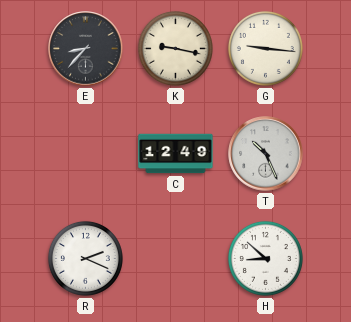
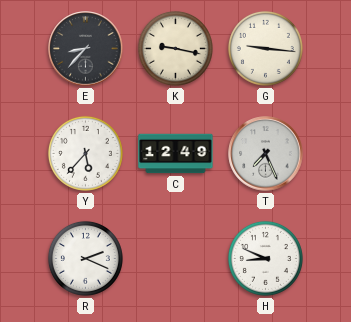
Y: none -> 5:37 (85, 153)
T: 10:26 -> 7:26 (266, 154)
H: 8:52 -> 8:49 (265, 258)
